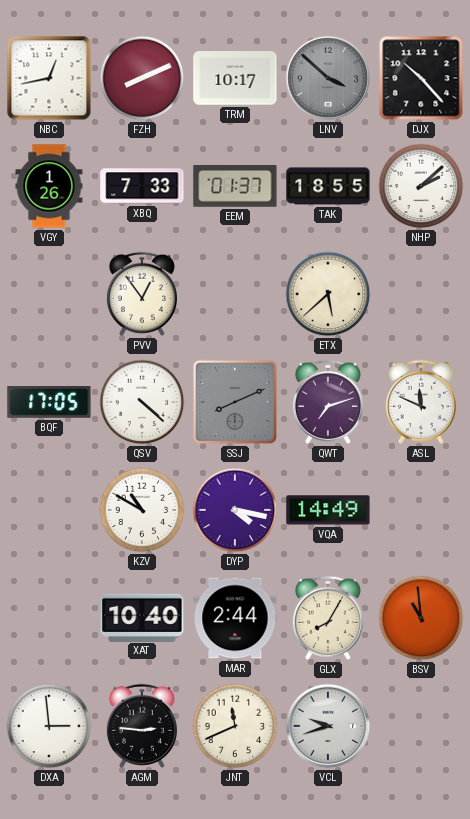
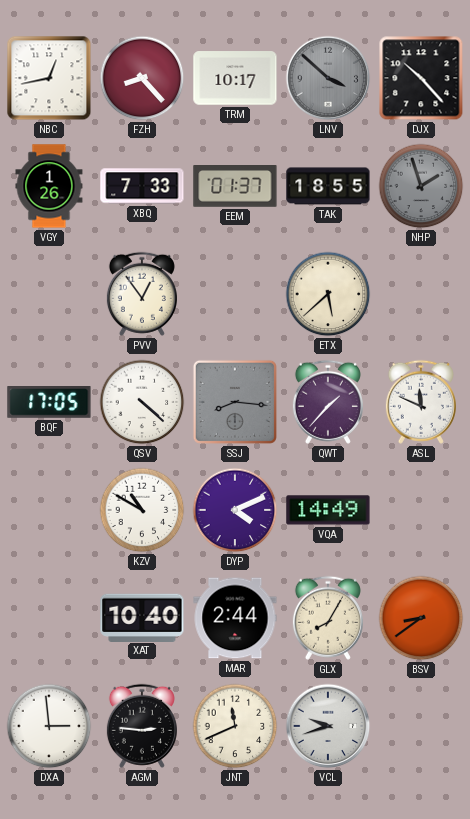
FZH: 8:11 -> 8:23 (142, 78)
NHP: 2:08 -> 1:57 (421, 186)
NHP dial: white -> grey (421, 186)
SSJ: 8:11 -> 8:16 (235, 402)
QWT: 7:12 -> 1:37 (328, 402)
DYP: 4:17 -> 4:11 (235, 510)
BSV: 10:59 -> 8:39 (421, 618)
